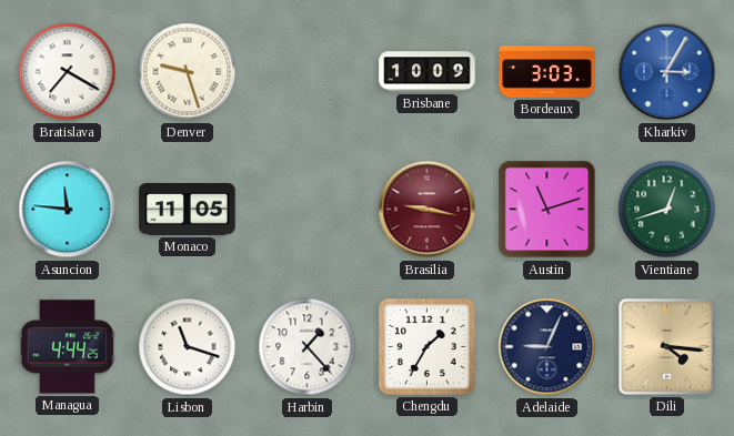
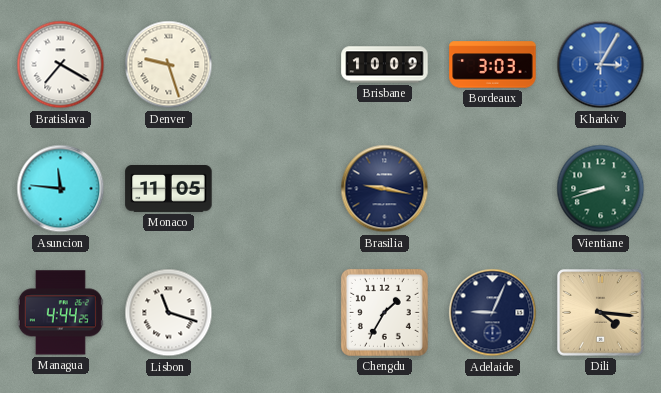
Brasilia dial: burgundy -> navy (385, 189)
Austin: 11:12 -> none (547, 210)
Vientiane: 12:42 -> 8:42 (601, 189)
Harbin: 1:23 -> none (308, 347)
